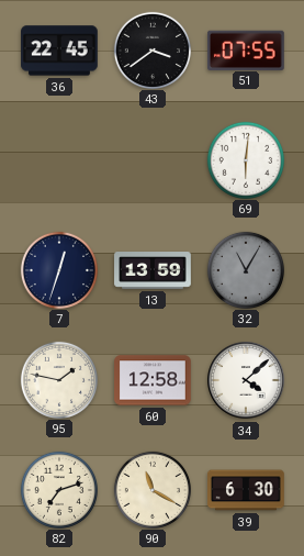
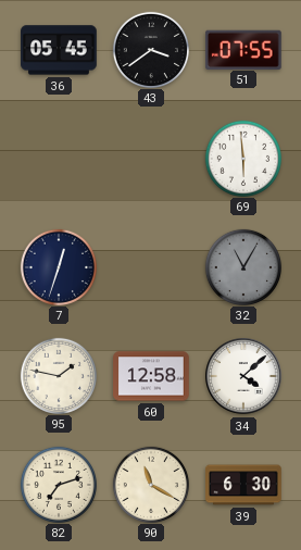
36: 22:45 -> 05:45 (59, 50)
69: 6:01 -> 5:59 (242, 158)
13: 13:59 -> none (153, 271)
